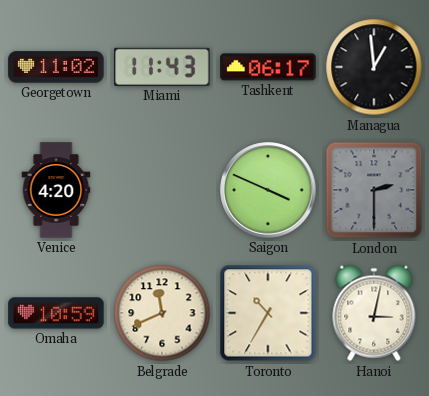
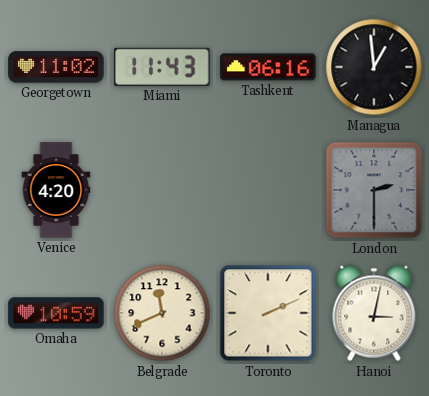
Tashkent: 06:17 -> 06:16 (268, 67)
Saigon: 3:49 -> none (268, 190)
Toronto: 10:35 -> 2:11 (268, 313)
